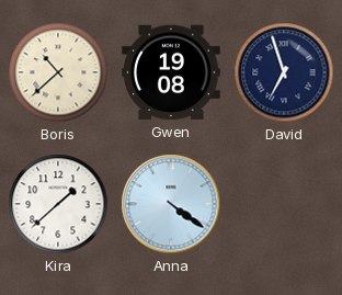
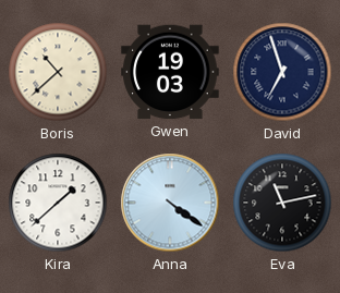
Gwen: 19:08 -> 19:03 (170, 72)
Eva: none -> 11:13 (282, 203)
